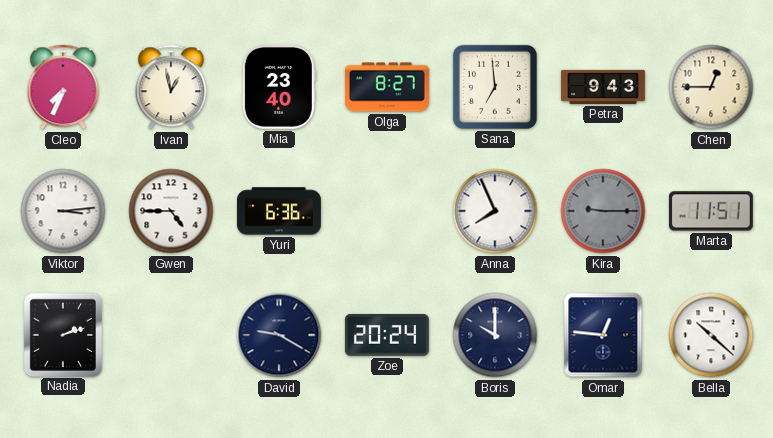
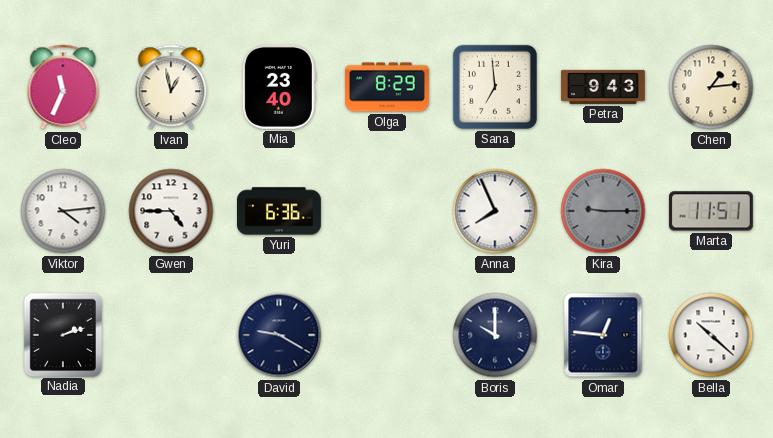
Cleo: 7:34 -> 11:34 (63, 87)
Olga: 8:27 -> 8:29 (387, 87)
Chen: 12:45 -> 1:14 (711, 87)
Viktor: 3:14 -> 4:14 (63, 211)
Zoe: 20:24 -> none (387, 335)
